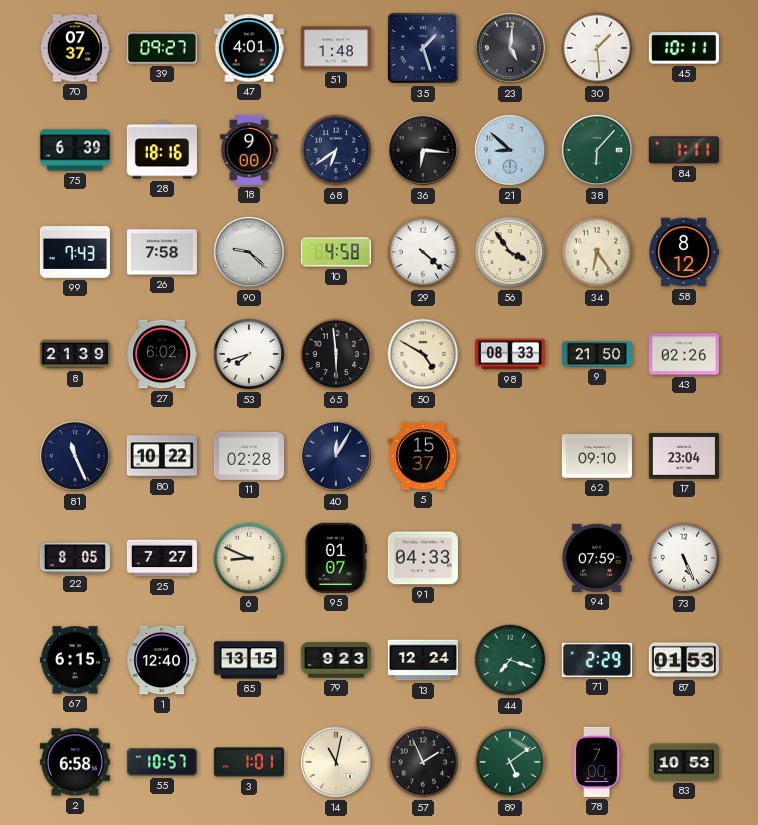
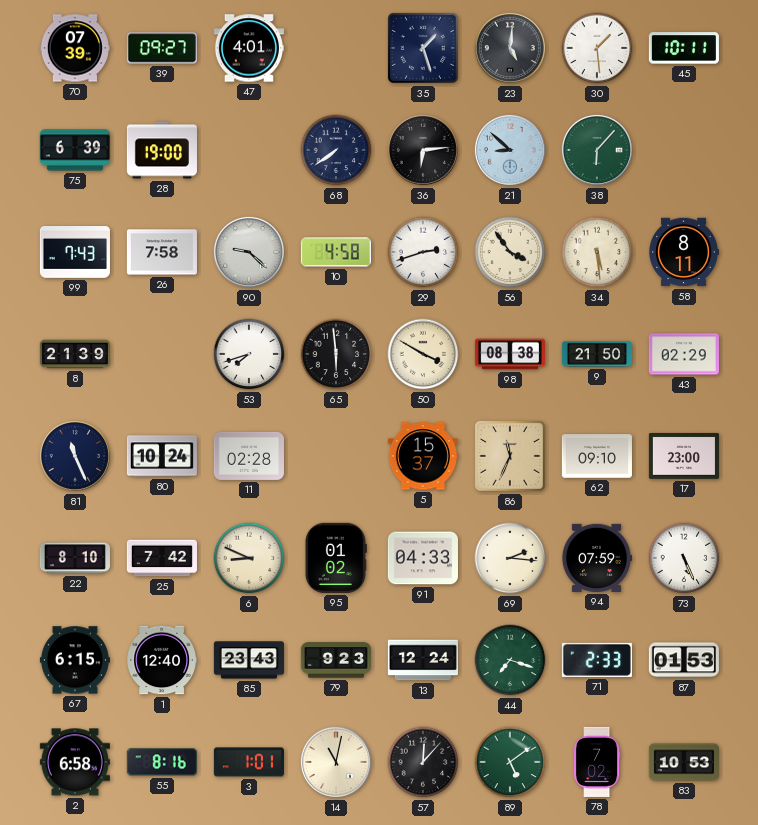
70: 07:37 -> 07:39 (75, 48)
51: 1:48 -> none (336, 48)
28: 18:16 -> 19:00 (162, 150)
18: 9:00 -> none (249, 150)
68: 6:39 -> 7:39 (336, 150)
36: 6:16 -> 6:14 (423, 150)
84: 1:11 -> none (684, 150)
29: 4:22 -> 2:42 (423, 252)
34: 6:24 -> 5:29 (597, 252)
58: 8:12 -> 8:11 (684, 252)
27: 6:02 -> none (162, 354)
50: 4:50 -> 3:50 (423, 354)
98: 08:33 -> 08:38 (509, 354)
43: 02:26 -> 02:29 (684, 354)
80: 10:22 -> 10:24 (162, 456)
40: 12:05 -> none (336, 456)
86: none -> 11:34 (510, 456)
17: 23:04 -> 23:00 (684, 456)
22: 8:05 -> 8:10 (75, 558)
25: 7:27 -> 7:42 (162, 558)
95: 01:07 -> 01:02 (335, 558)
69: none -> 2:16 (510, 558)
85: 13:15 -> 23:43 (249, 660)
71: 2:29 -> 2:33 (597, 660)
55: 10:57 -> 8:16 (162, 762)
57: 1:56 -> 12:07 (423, 762)
78: 7:00 -> 7:02 (597, 762)
